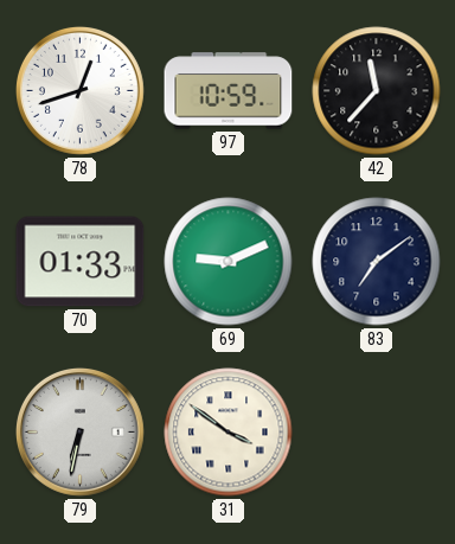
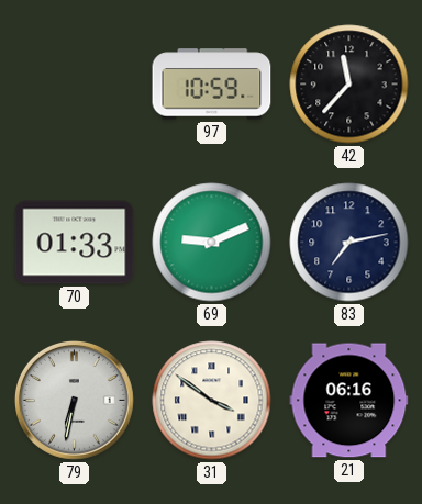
78: 12:42 -> none (79, 90)
83: 7:09 -> 7:13 (349, 243)
21: none -> 06:16 (349, 401)
